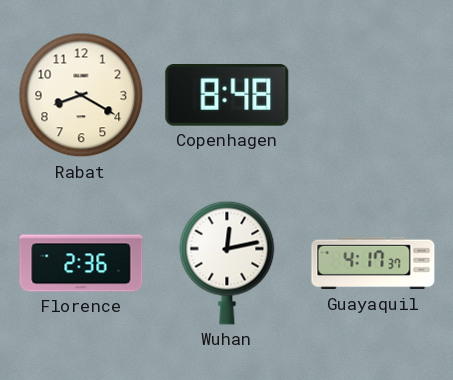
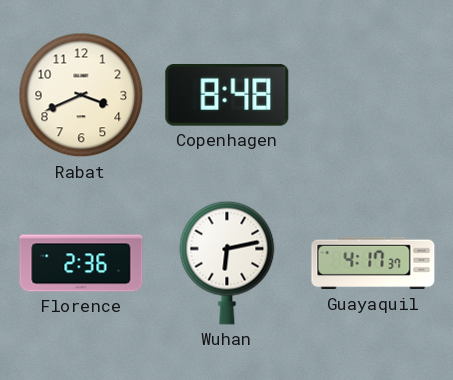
Rabat: 8:20 -> 3:41 (81, 95)
Wuhan: 12:13 -> 6:13 (227, 263)
